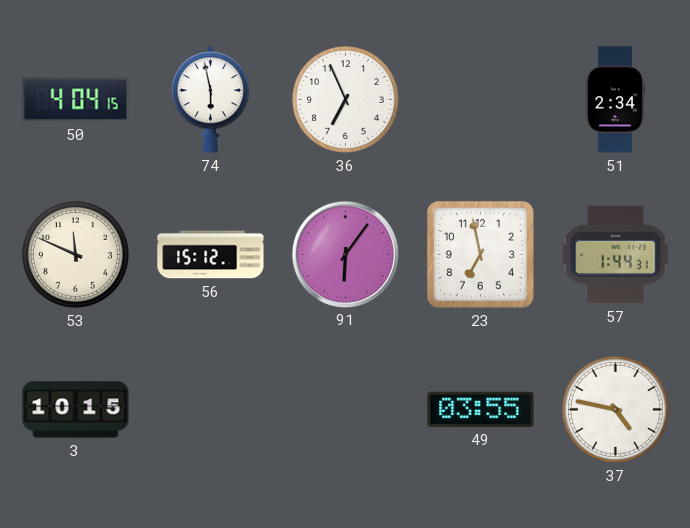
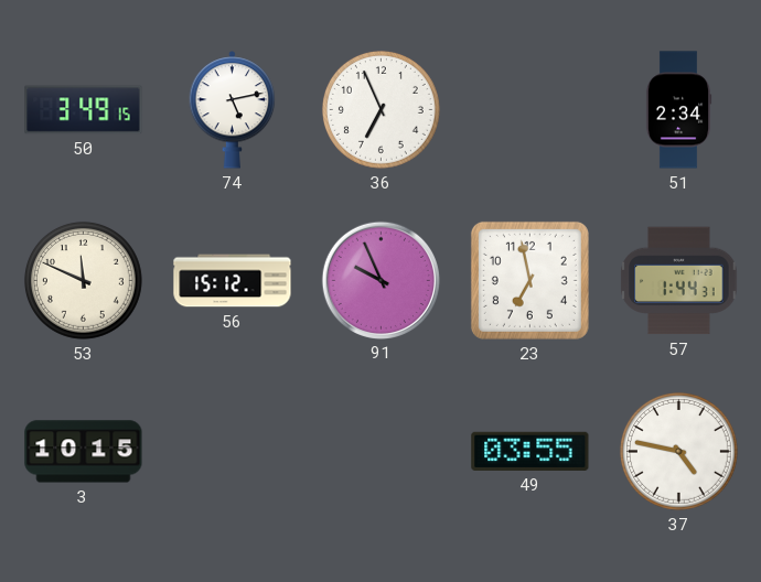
50: 4:04 -> 3:49 (84, 110)
74: 5:58 -> 5:13 (233, 110)
91: 6:06 -> 9:56 (380, 280)
